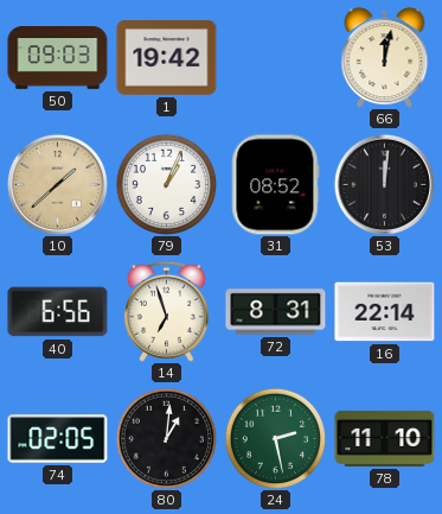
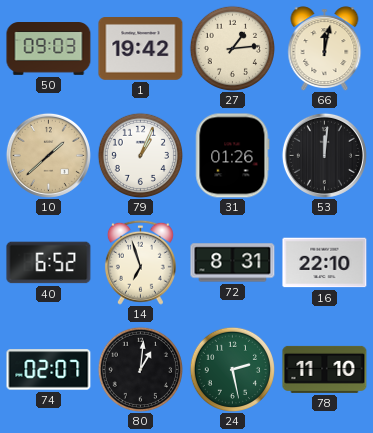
27: none -> 1:14 (232, 48)
31: 08:52 -> 01:26 (233, 156)
40: 6:56 -> 6:52 (49, 263)
16: 22:14 -> 22:10 (325, 263)
74: 02:05 -> 02:07 (49, 370)
